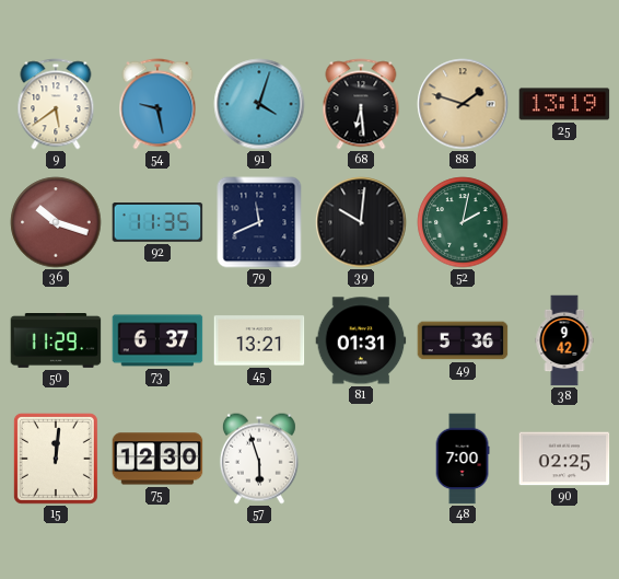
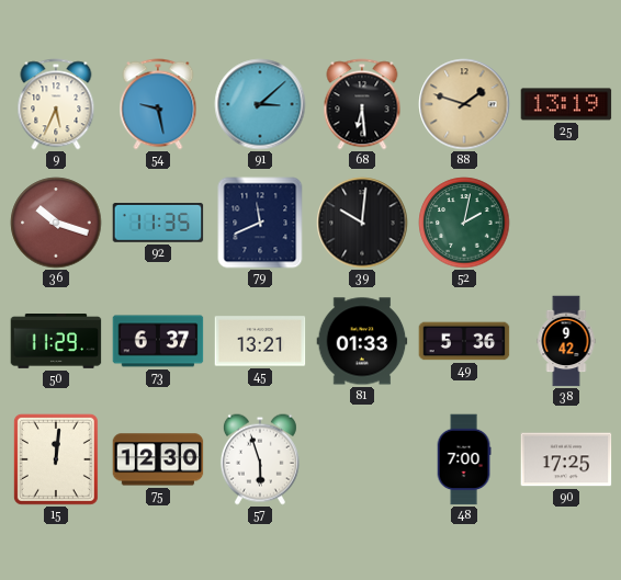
9: 5:39 -> 5:34 (56, 104)
91: 4:03 -> 3:08 (260, 104)
81: 01:31 -> 01:33 (362, 341)
90: 02:25 -> 17:25 (566, 459)
